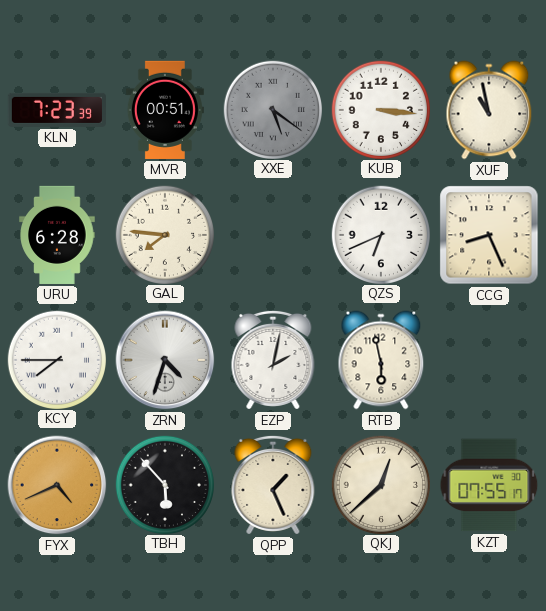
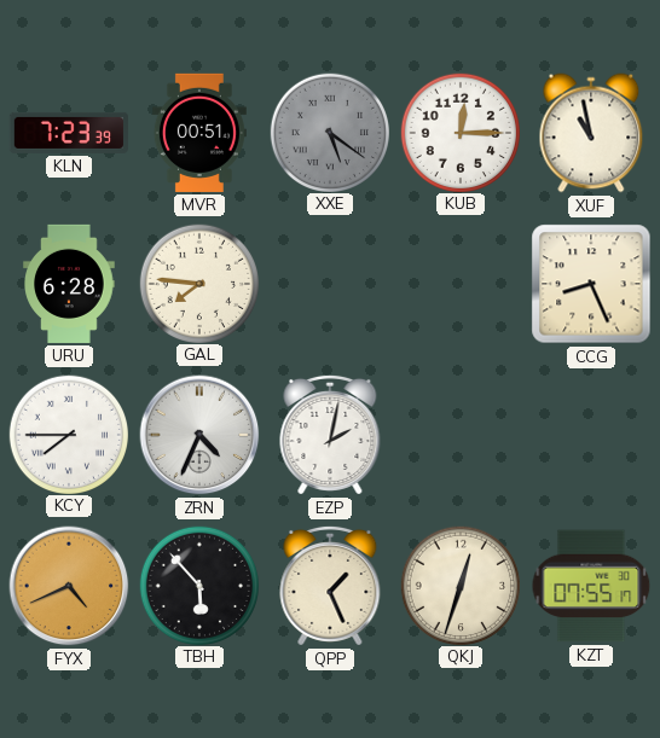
KUB: 3:16 -> 12:15 (459, 132)
QZS: 6:41 -> none (380, 234)
ZRN: 4:33 -> 4:34 (199, 435)
RTB: 5:58 -> none (381, 360)
QKJ: 12:38 -> 12:33 (459, 585)
